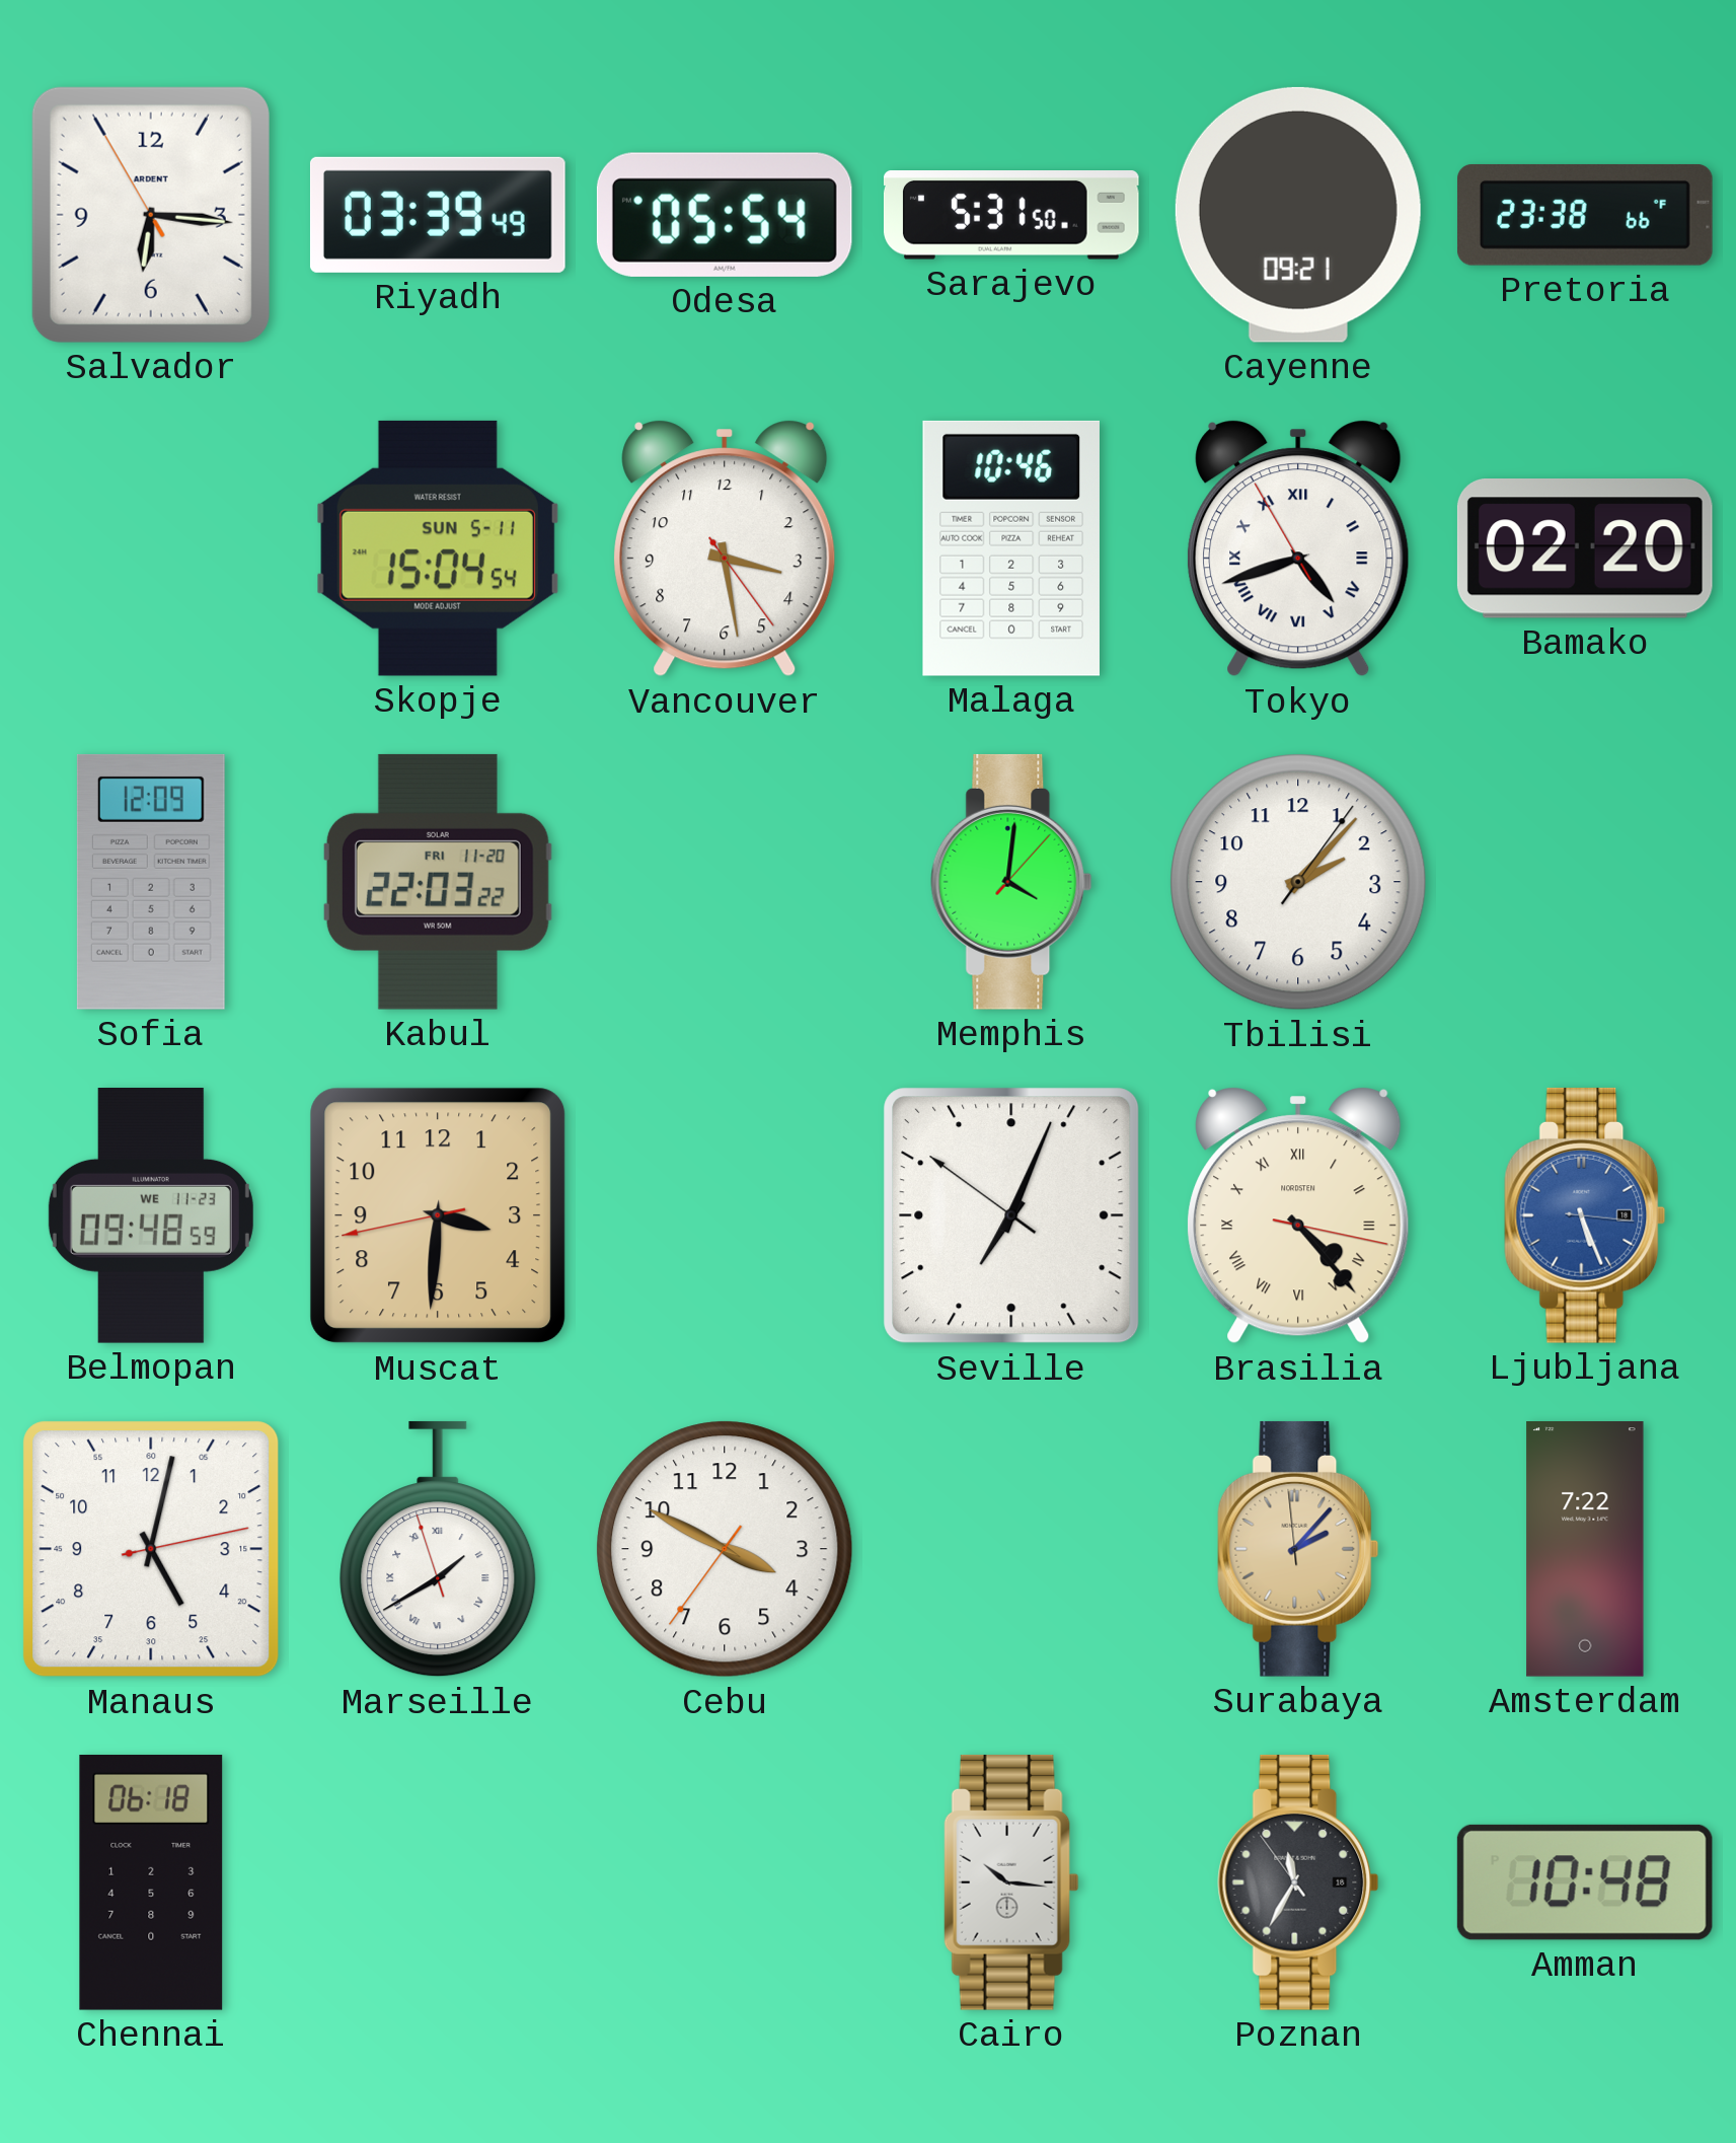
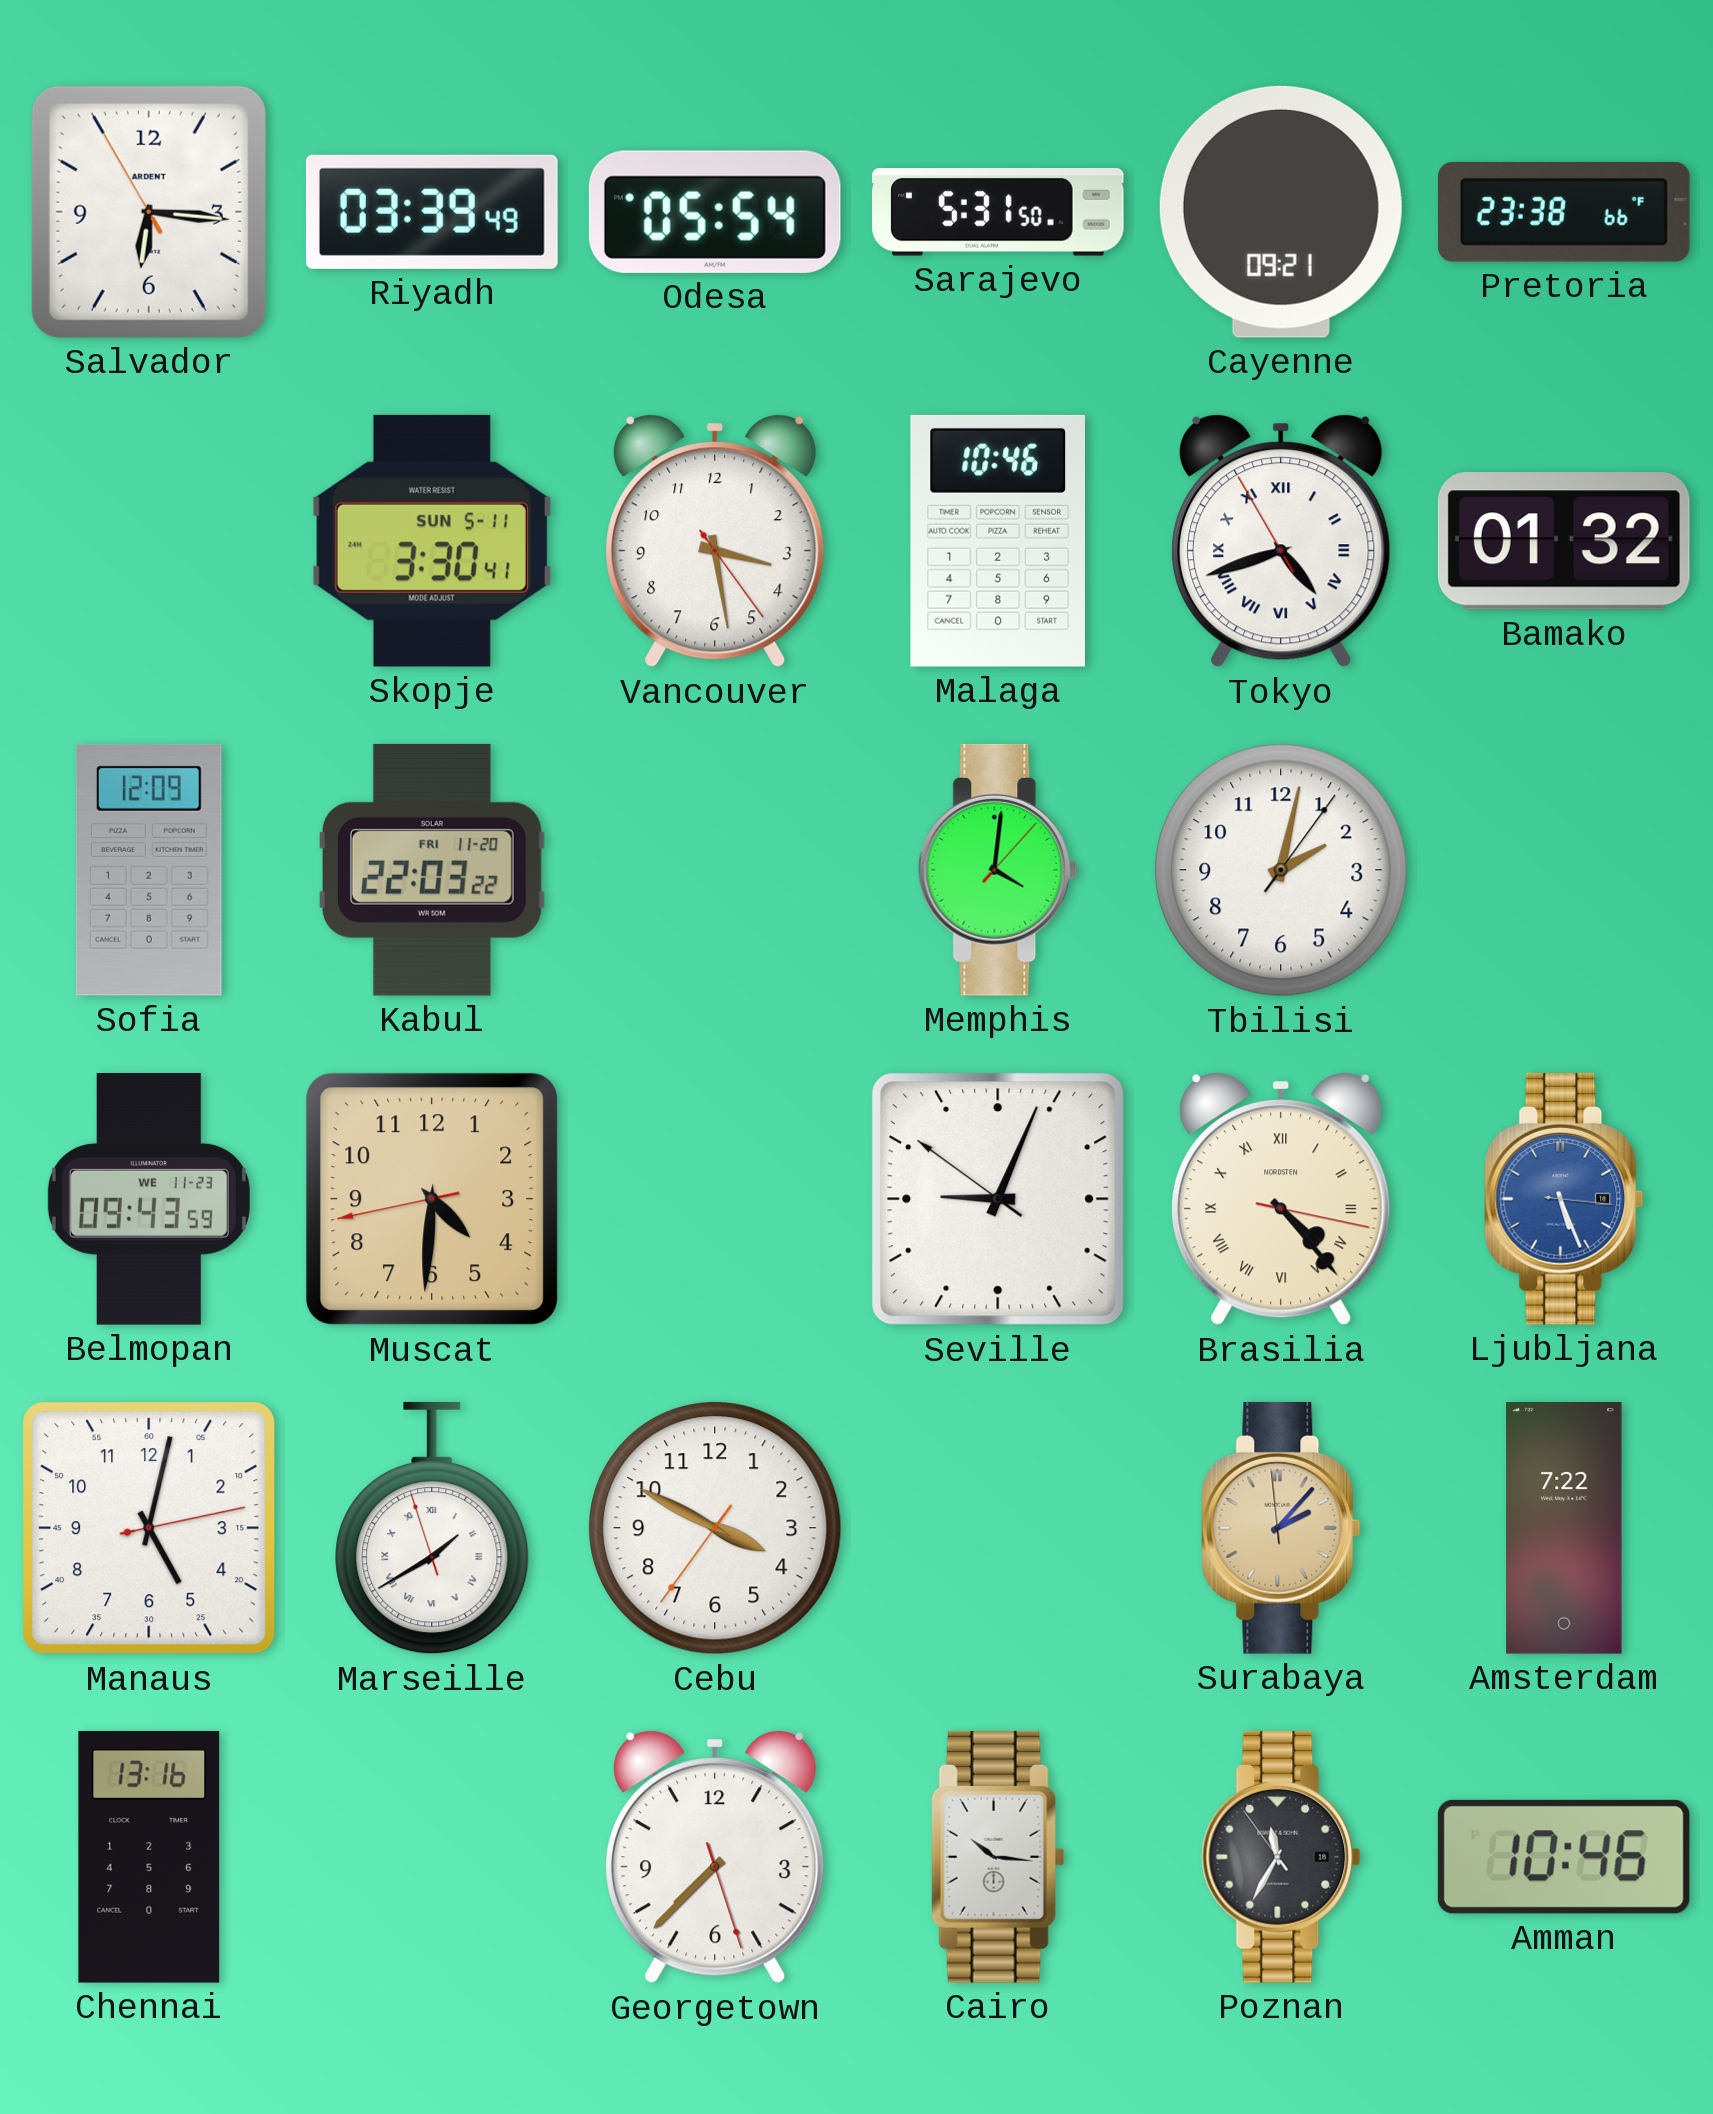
Skopje: 15:04 -> 3:30 (432, 541)
Bamako: 02:20 -> 01:32 (1564, 542)
Tbilisi: 2:07 -> 2:02 (1281, 870)
Belmopan: 09:48 -> 09:43 (149, 1200)
Muscat: 3:30 -> 4:30 (432, 1199)
Seville: 7:03 -> 9:03 (998, 1199)
Chennai: 06:18 -> 13:16 (149, 1857)
Georgetown: none -> 7:37 (715, 1857)
Amman: 10:48 -> 10:46 (1564, 1857)
